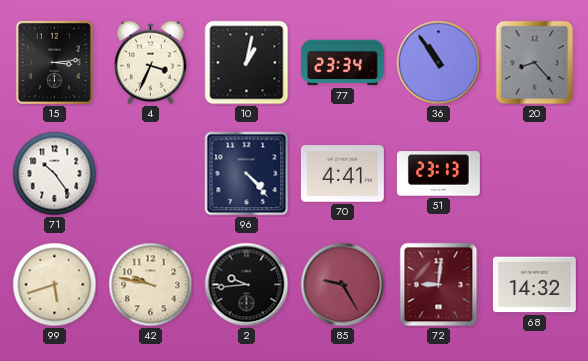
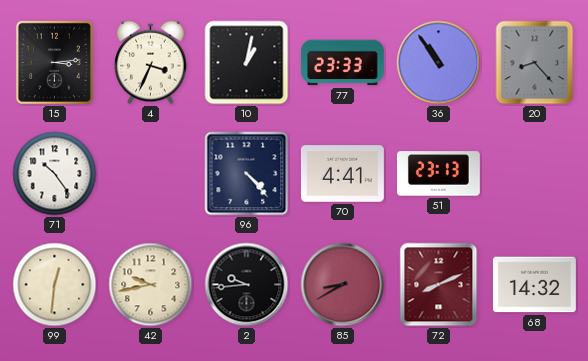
77: 23:34 -> 23:33 (342, 63)
99: 5:42 -> 12:31 (55, 285)
42: 9:47 -> 9:43 (151, 285)
85: 9:25 -> 8:40 (343, 285)
72: 9:01 -> 8:11 (439, 285)
